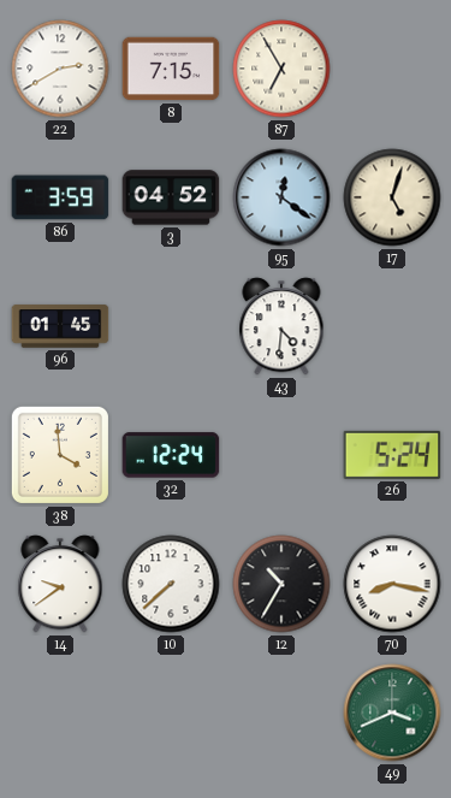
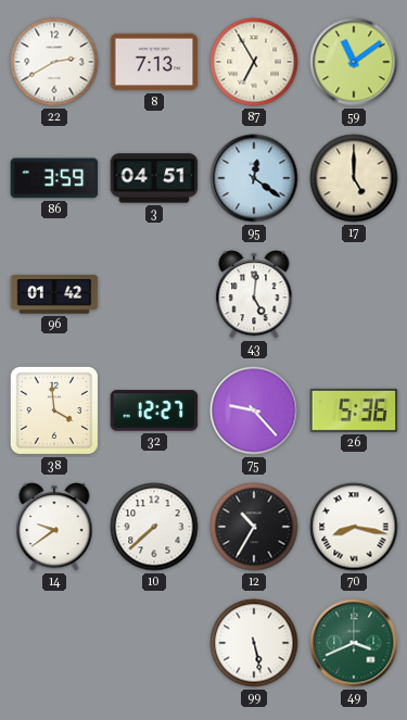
8: 7:15 -> 7:13 (154, 62)
59: none -> 11:09 (354, 62)
3: 04:52 -> 04:51 (154, 178)
17: 5:03 -> 5:00 (354, 178)
96: 01:45 -> 01:42 (54, 294)
43: 4:31 -> 5:01 (254, 294)
32: 12:24 -> 12:27 (154, 410)
75: none -> 9:23 (254, 410)
26: 5:24 -> 5:36 (354, 410)
99: none -> 5:28 (254, 643)
